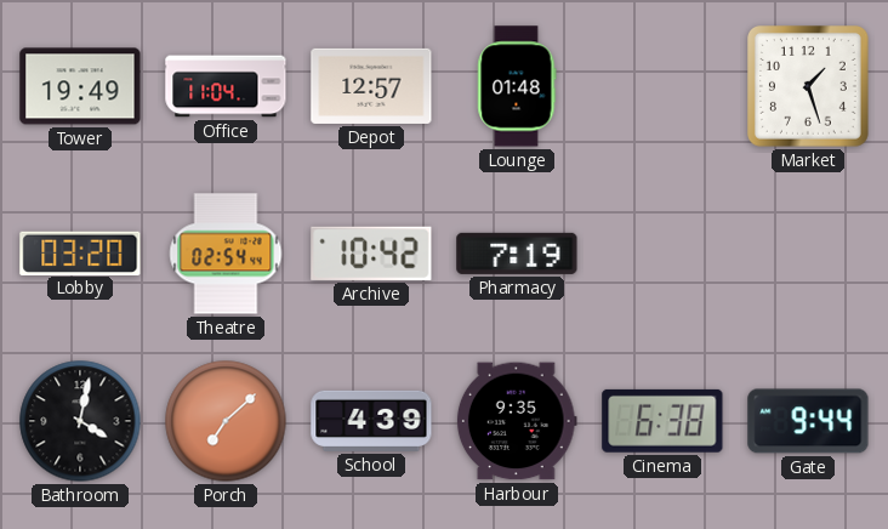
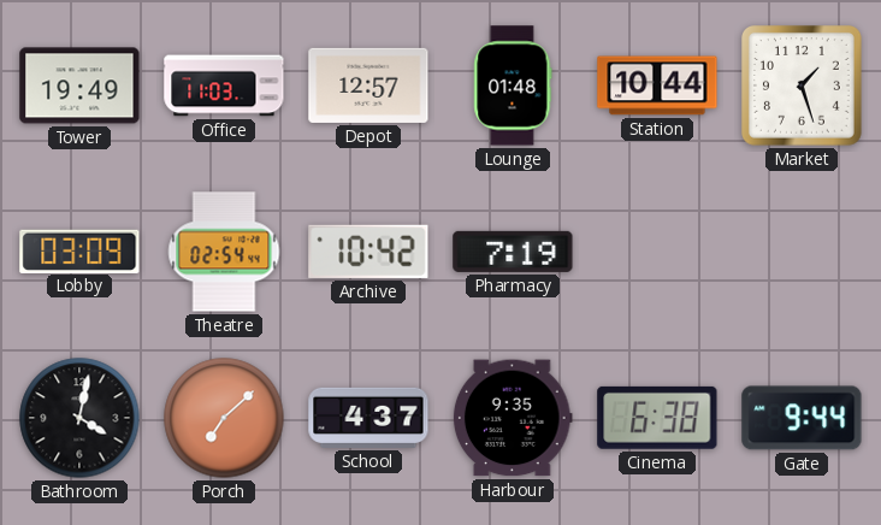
Office: 11:04 -> 11:03 (224, 85)
Station: none -> 10:44 (657, 85)
Lobby: 03:20 -> 03:09 (79, 250)
School: 4:39 -> 4:37 (368, 418)
